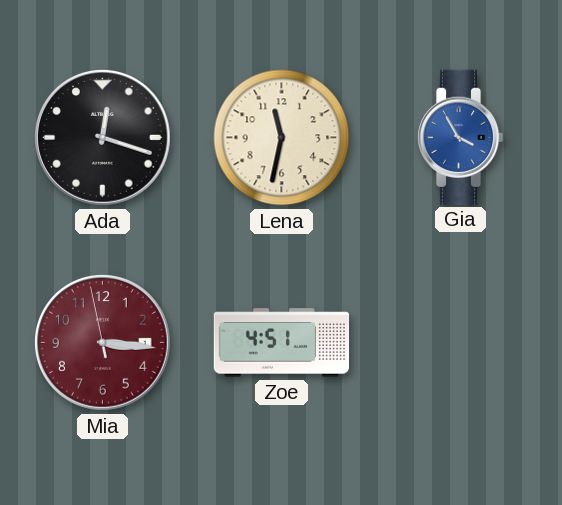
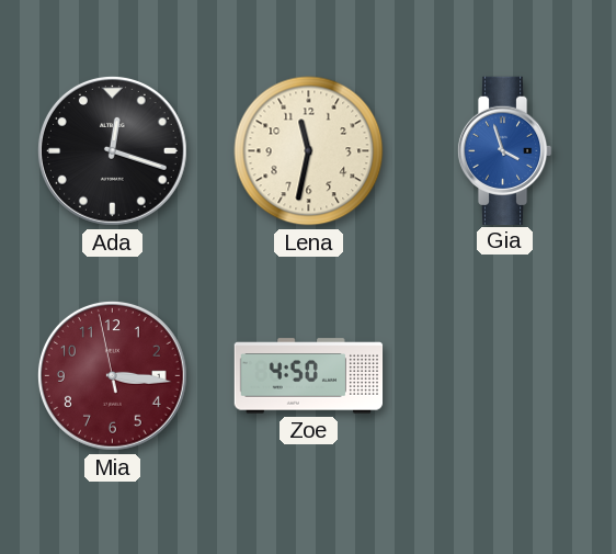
Gia: 3:55 -> 3:57 (504, 150)
Zoe: 4:51 -> 4:50 (309, 376)
